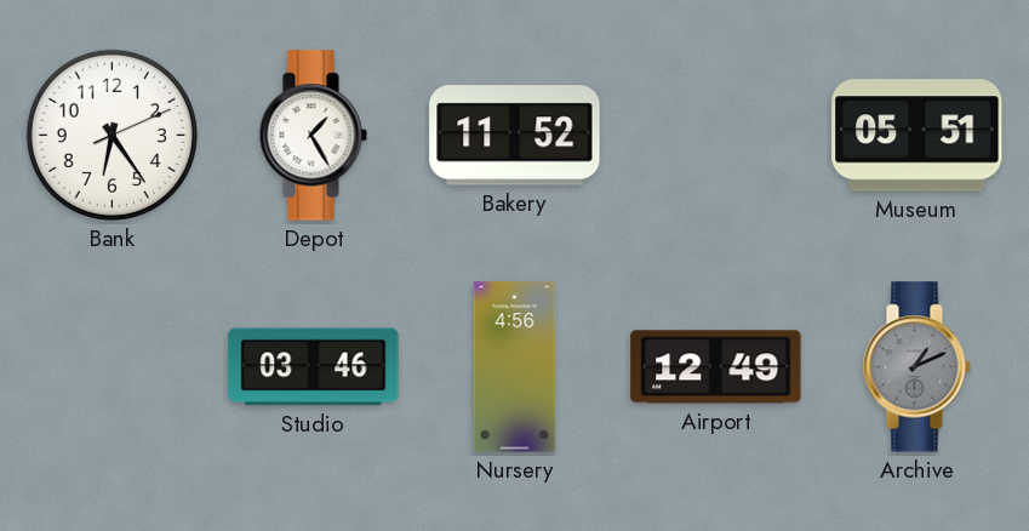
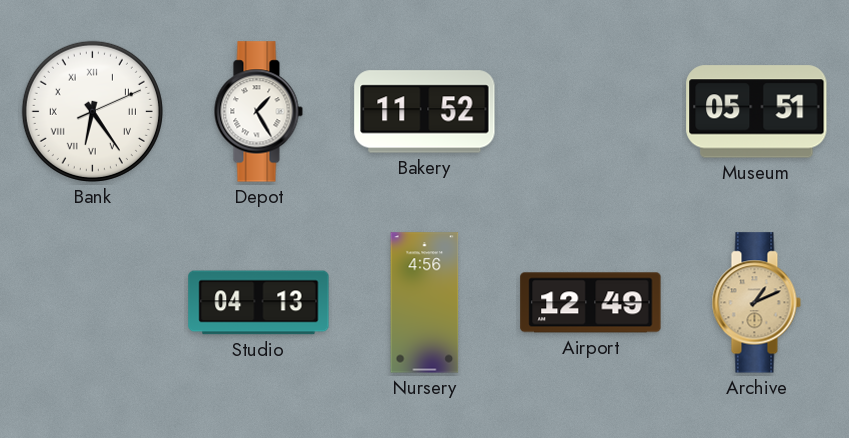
Bank numerals: Arabic -> Roman (92, 111)
Studio: 03:46 -> 04:13 (259, 303)
Archive dial: grey -> champagne (756, 303)
